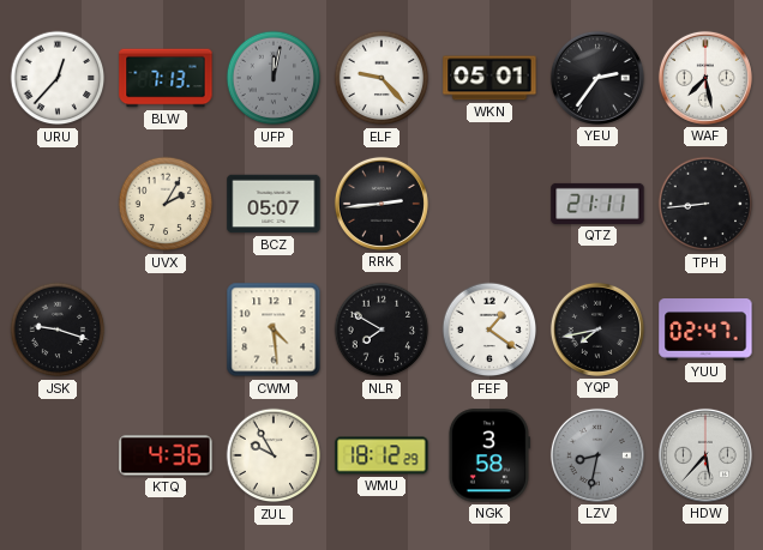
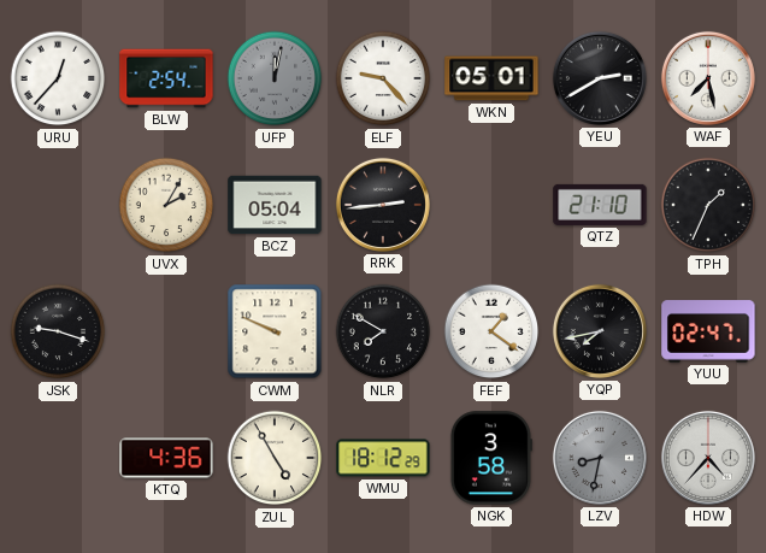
BLW: 7:13 -> 2:54 (166, 78)
YEU: 2:36 -> 2:40 (600, 78)
BCZ: 05:07 -> 05:04 (275, 205)
QTZ: 21:11 -> 21:10 (600, 205)
TPH: 8:44 -> 1:34 (708, 205)
CWM: 4:29 -> 9:49 (275, 331)
ZUL: 9:55 -> 4:55 (275, 458)
HDW: 5:37 -> 4:37 (708, 458)
